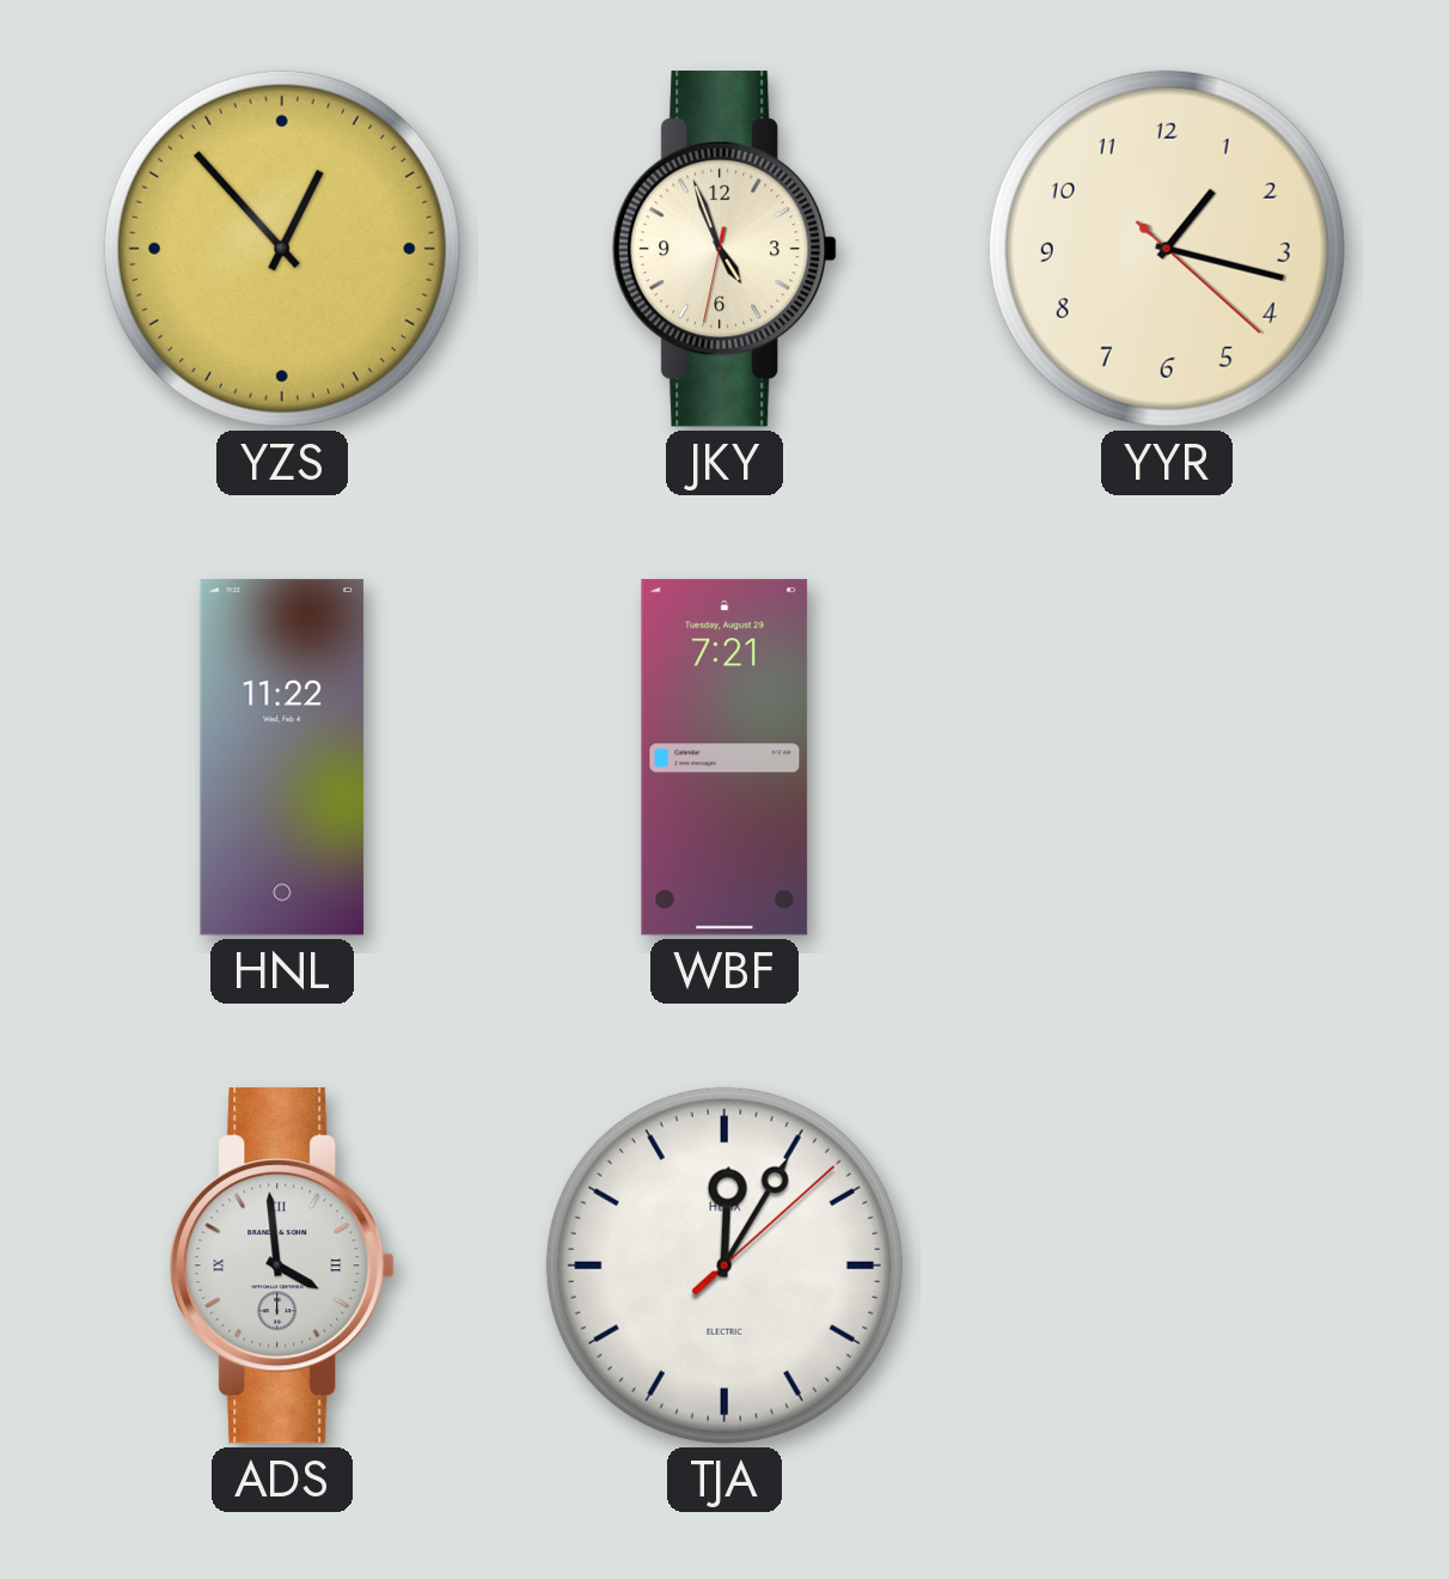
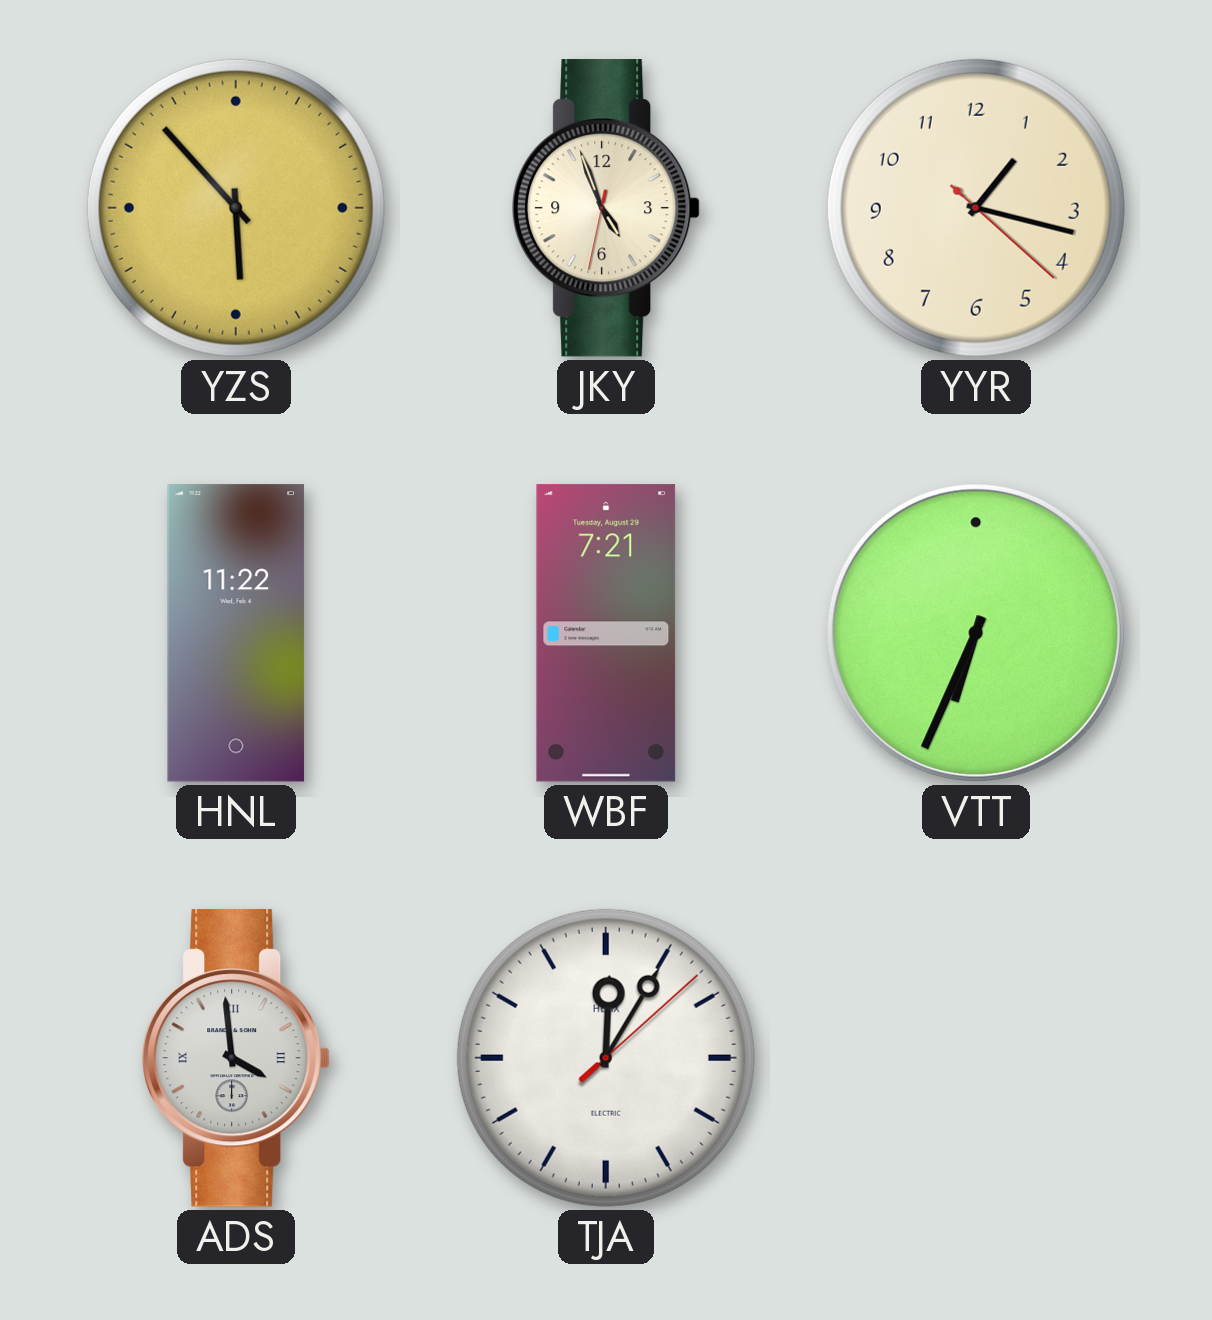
YZS: 12:53 -> 5:53 (236, 208)
VTT: none -> 6:34 (976, 633)
